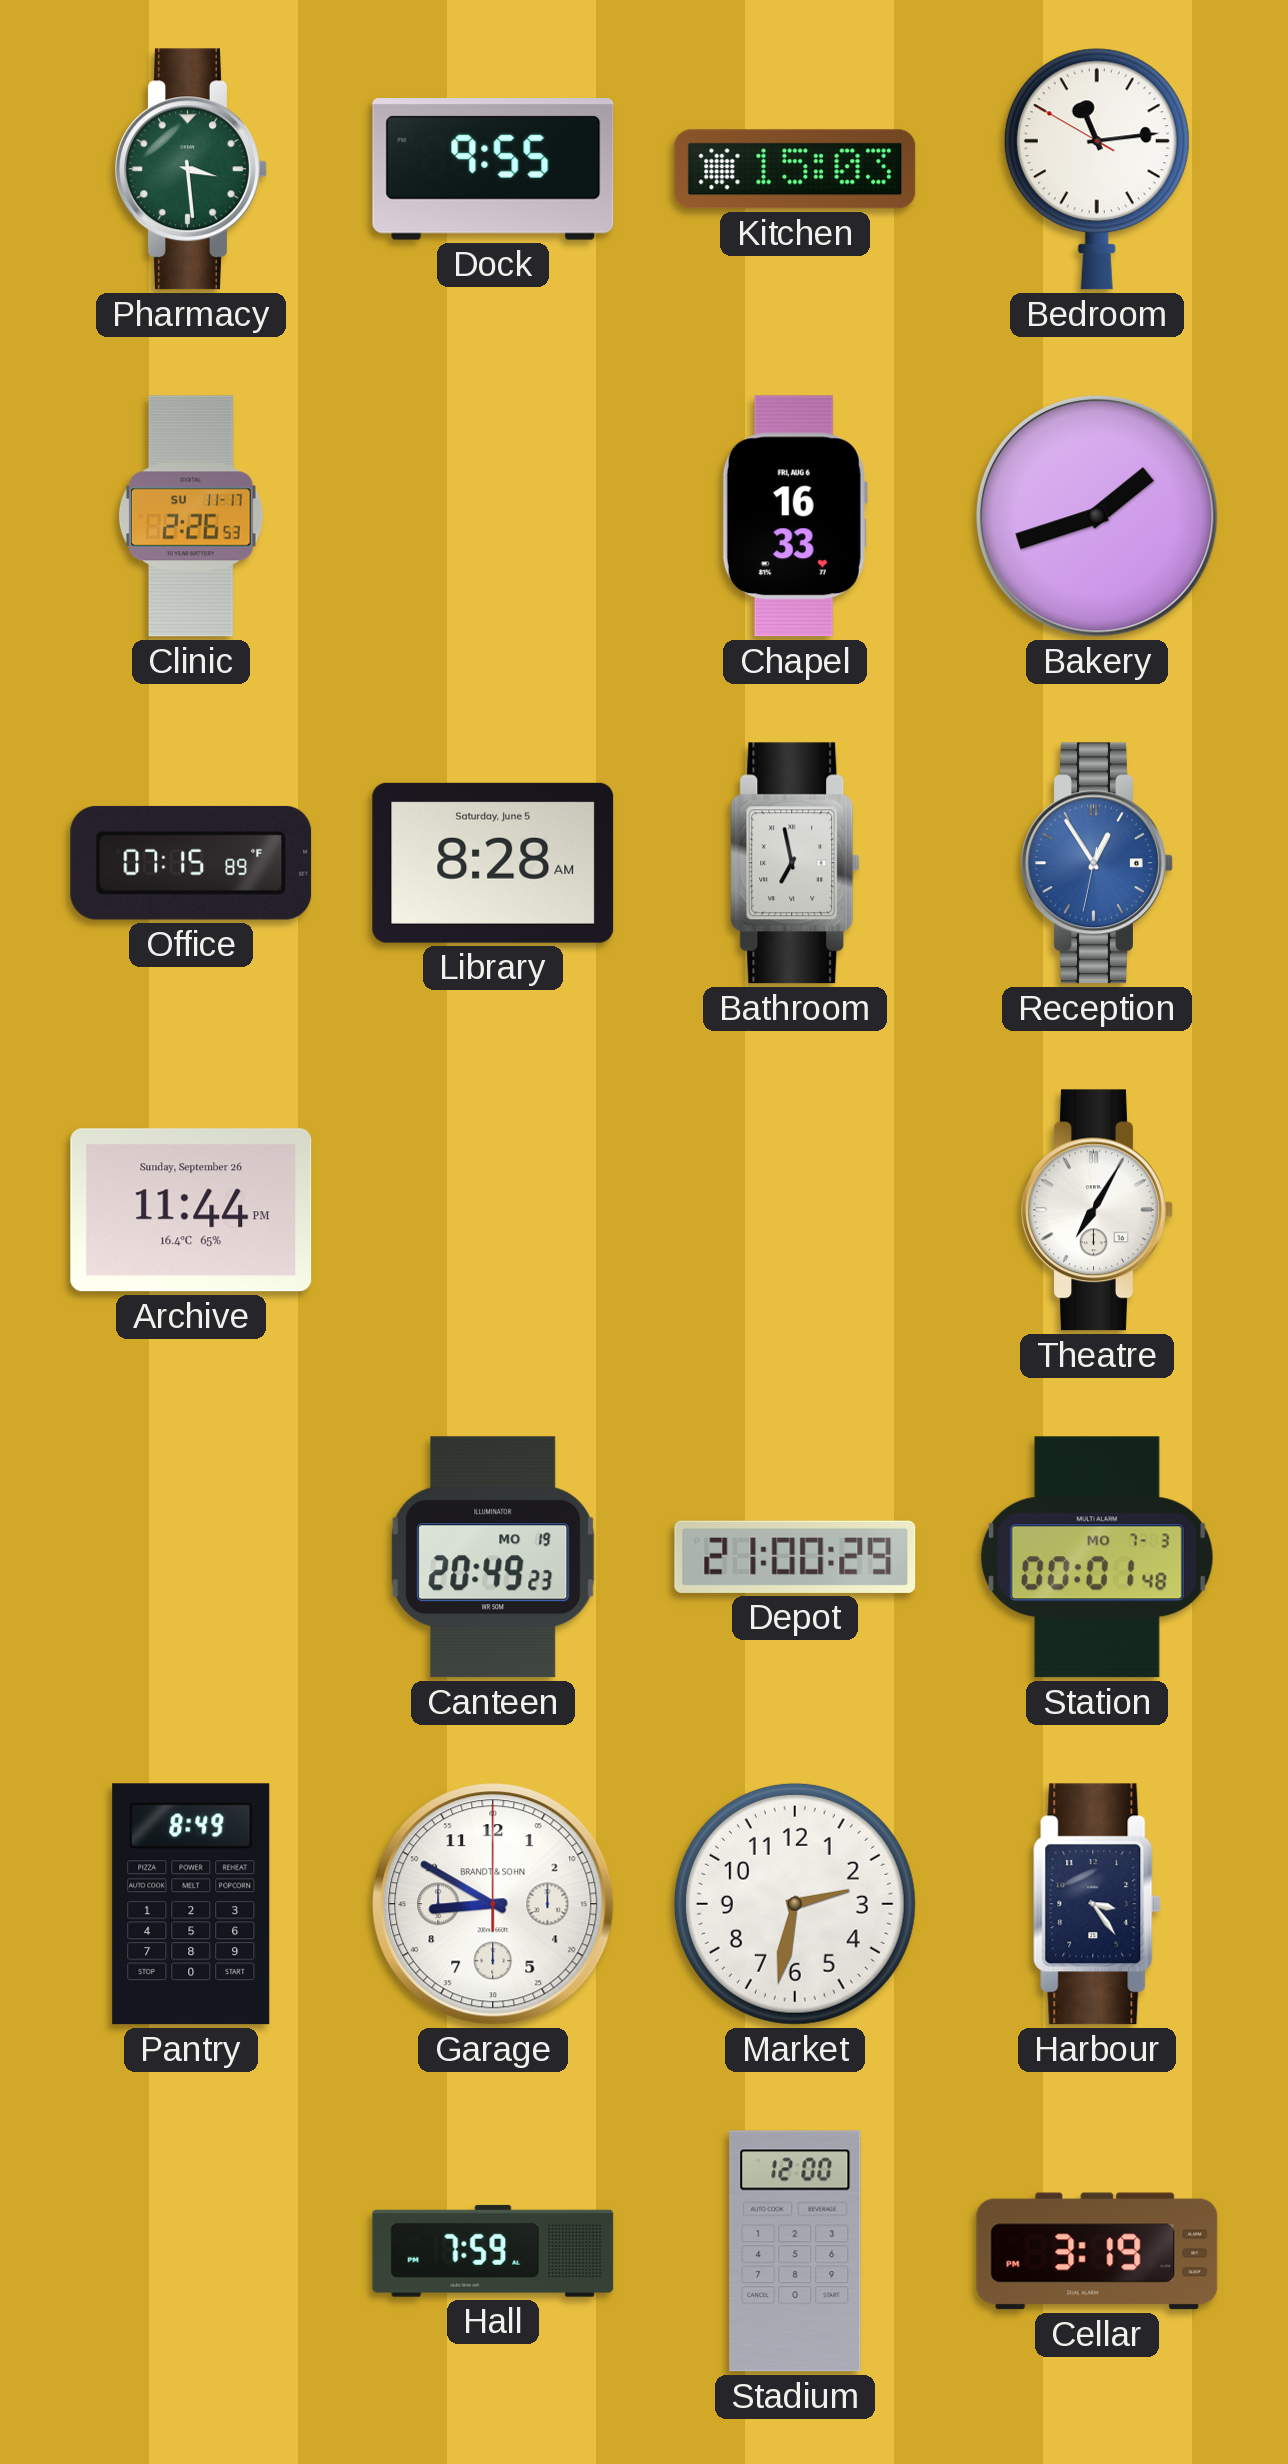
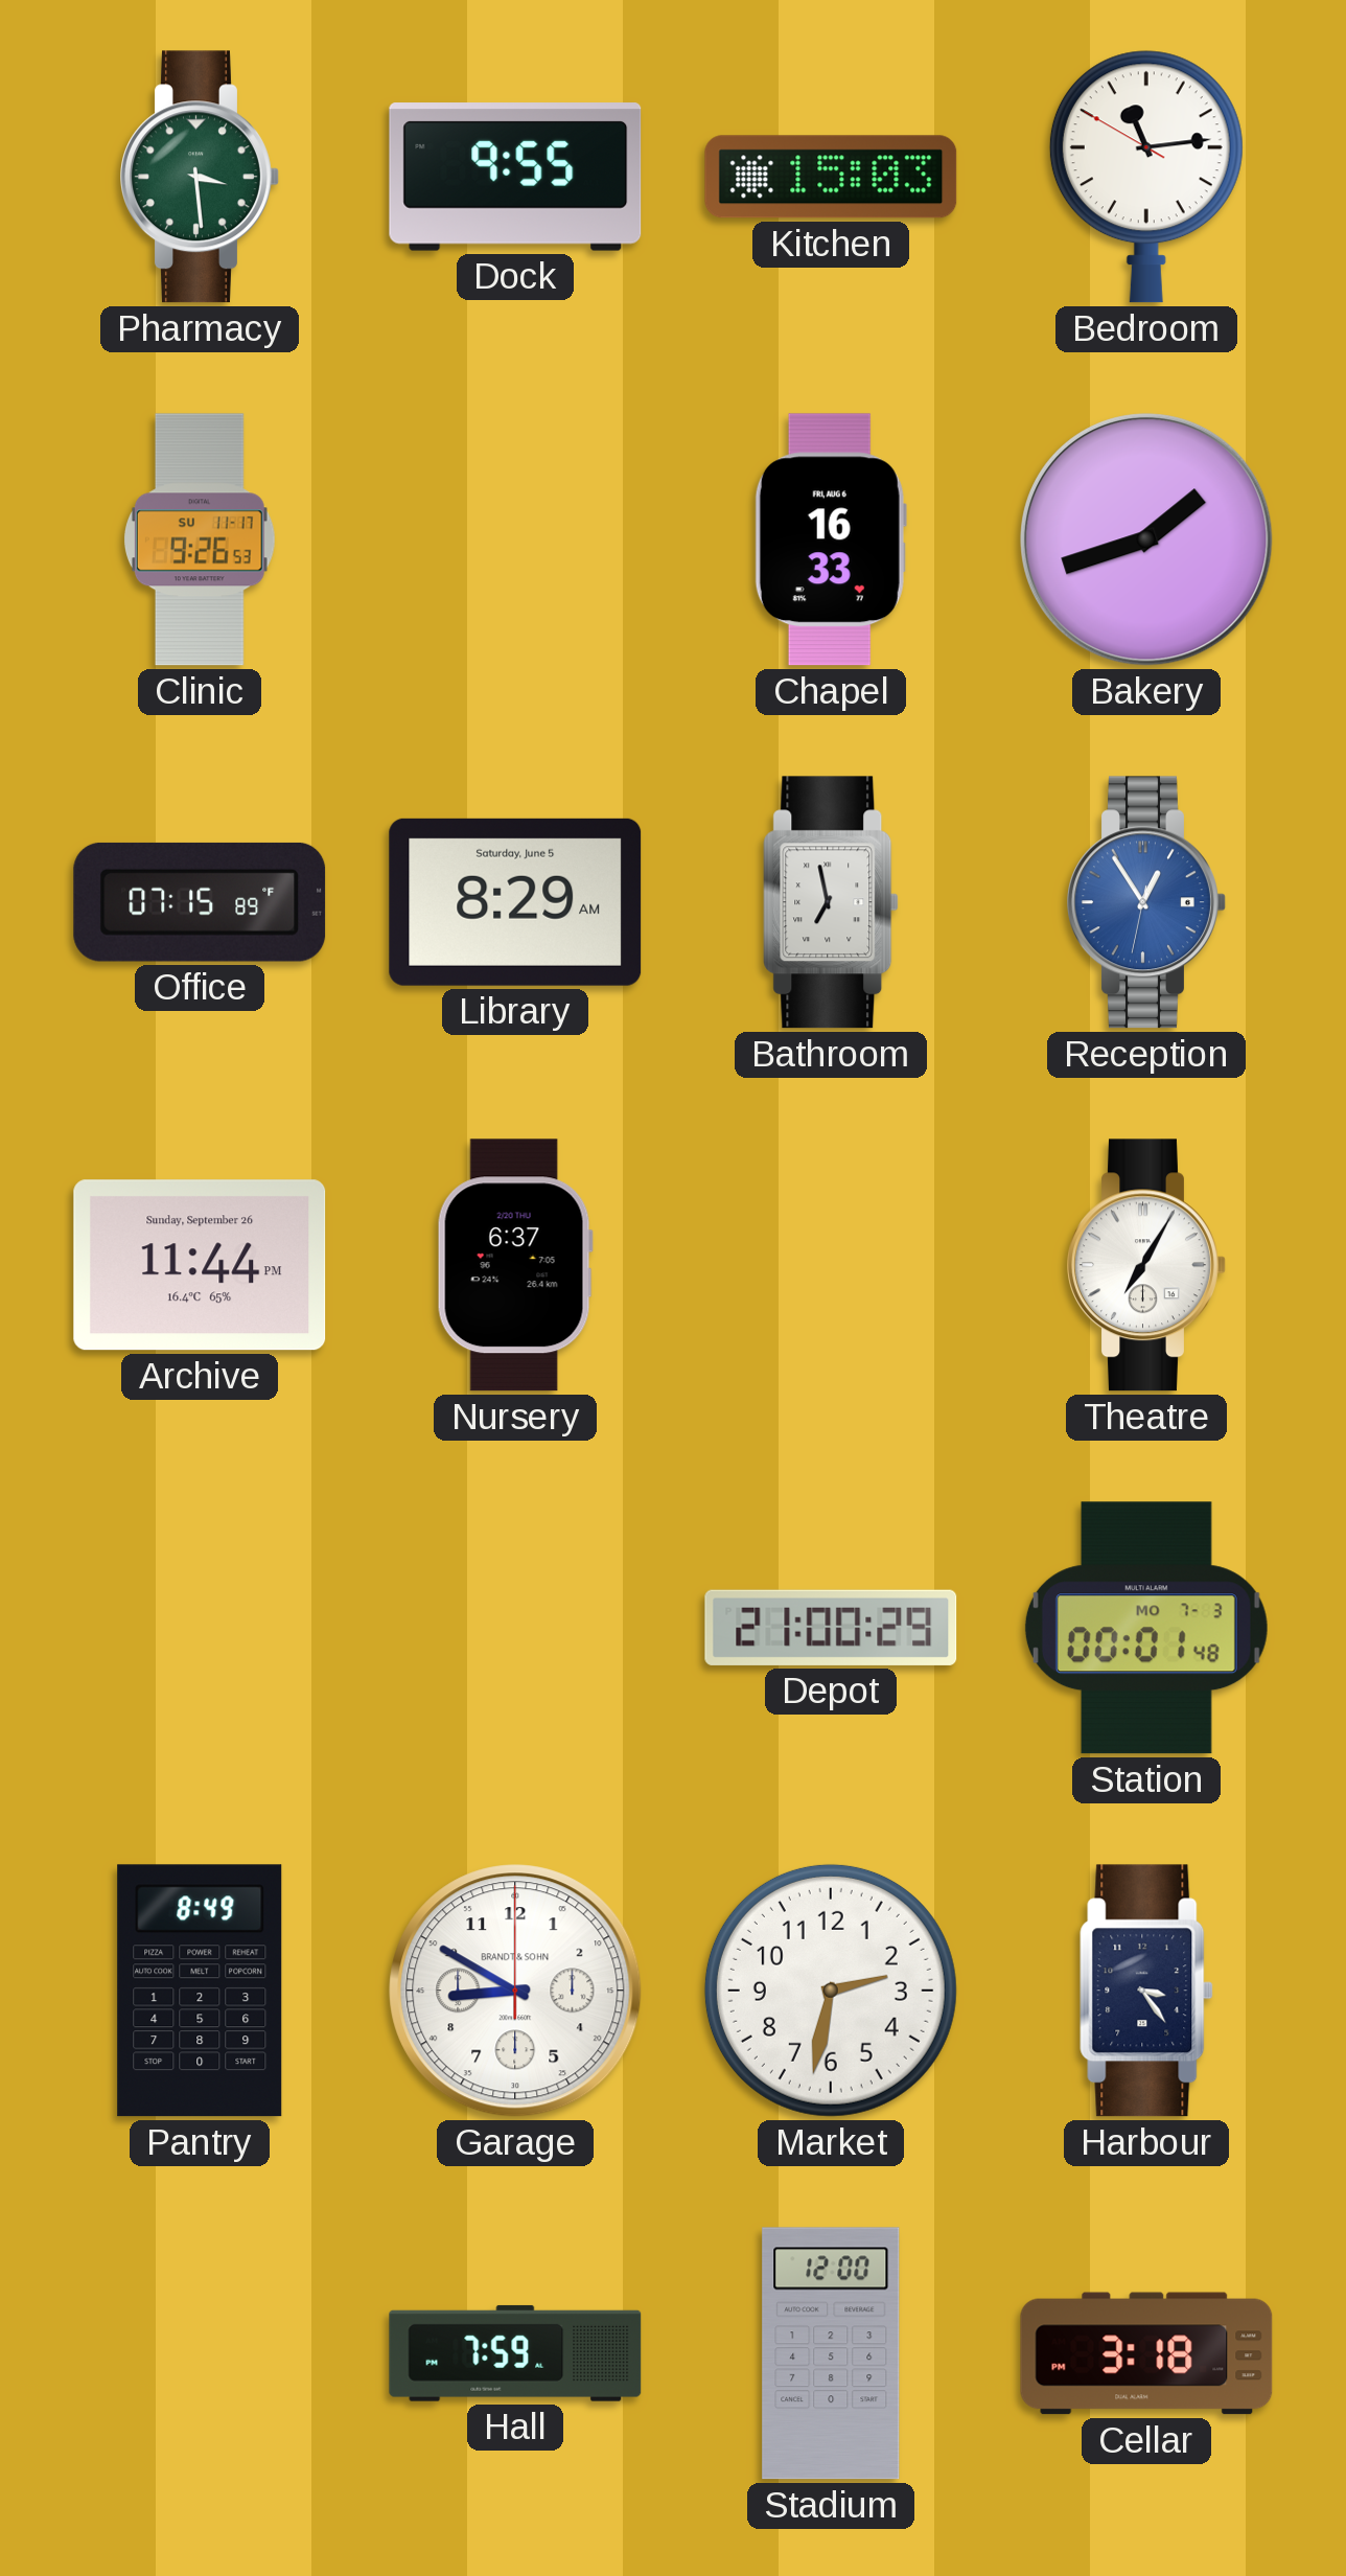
Clinic: 2:26 -> 9:26 (200, 539)
Library: 8:28 -> 8:29 (515, 902)
Nursery: none -> 6:37 (515, 1265)
Canteen: 20:49 -> none (493, 1557)
Cellar: 3:19 -> 3:18 (1146, 2353)
